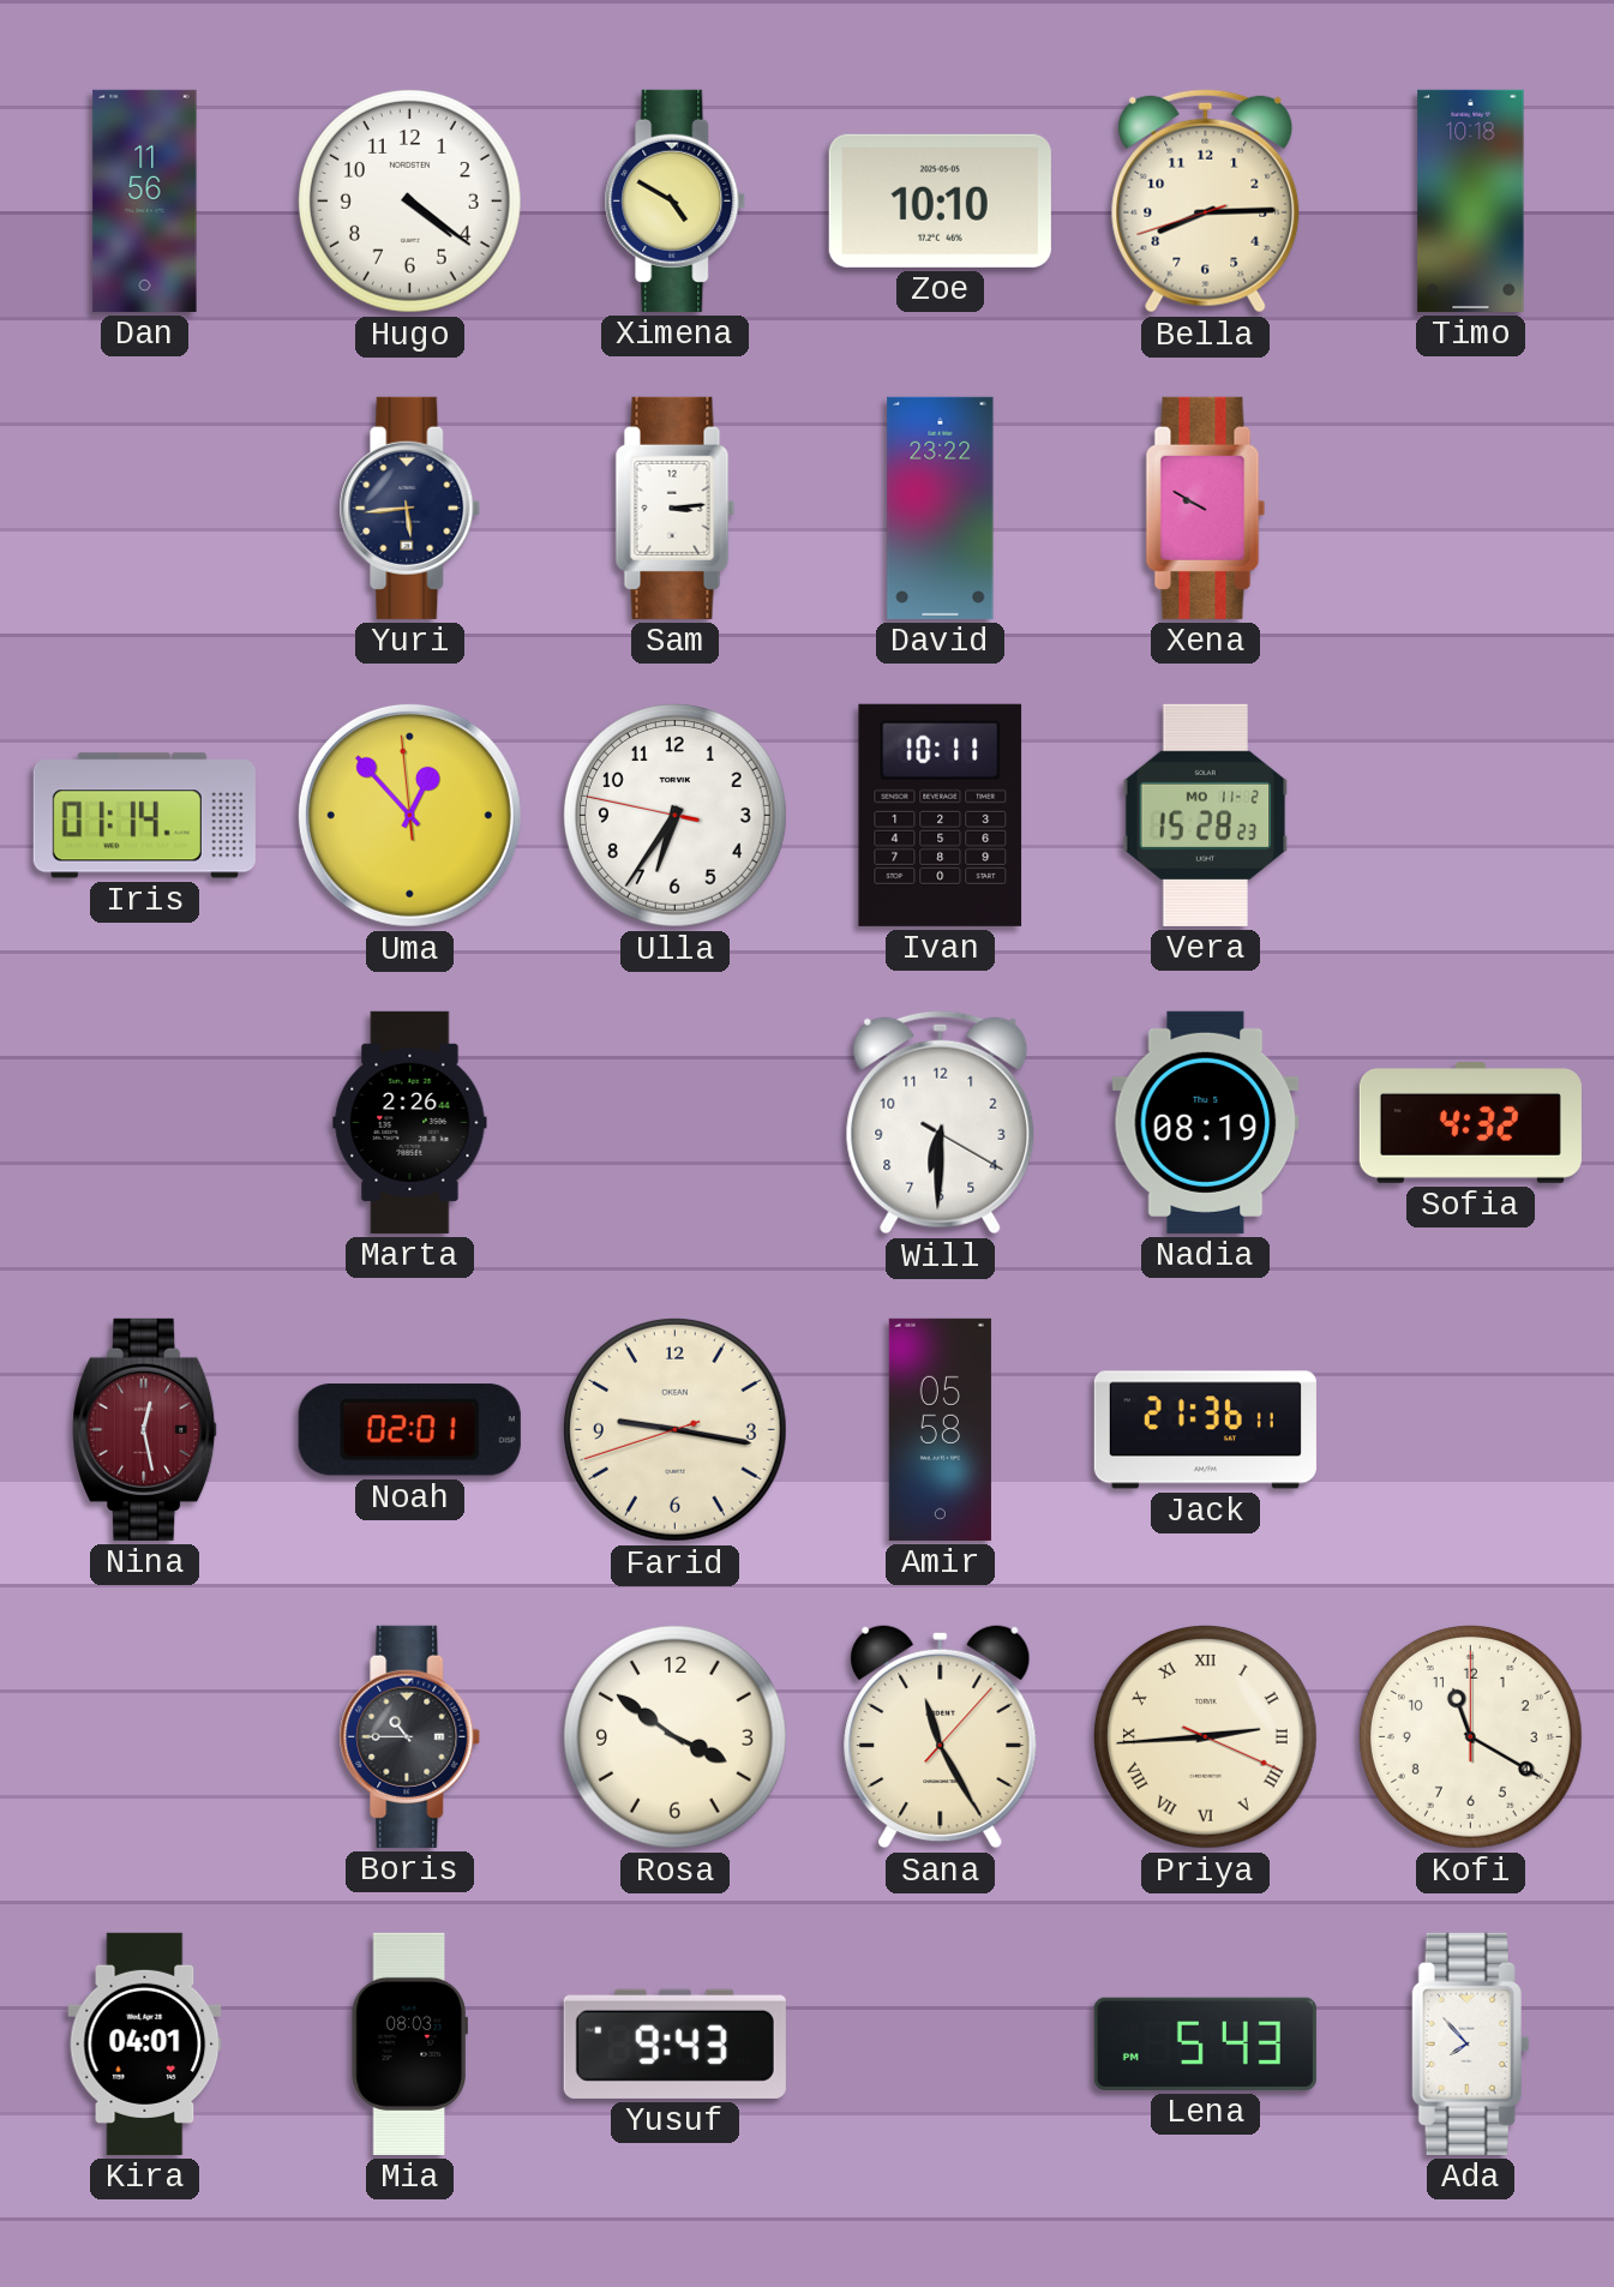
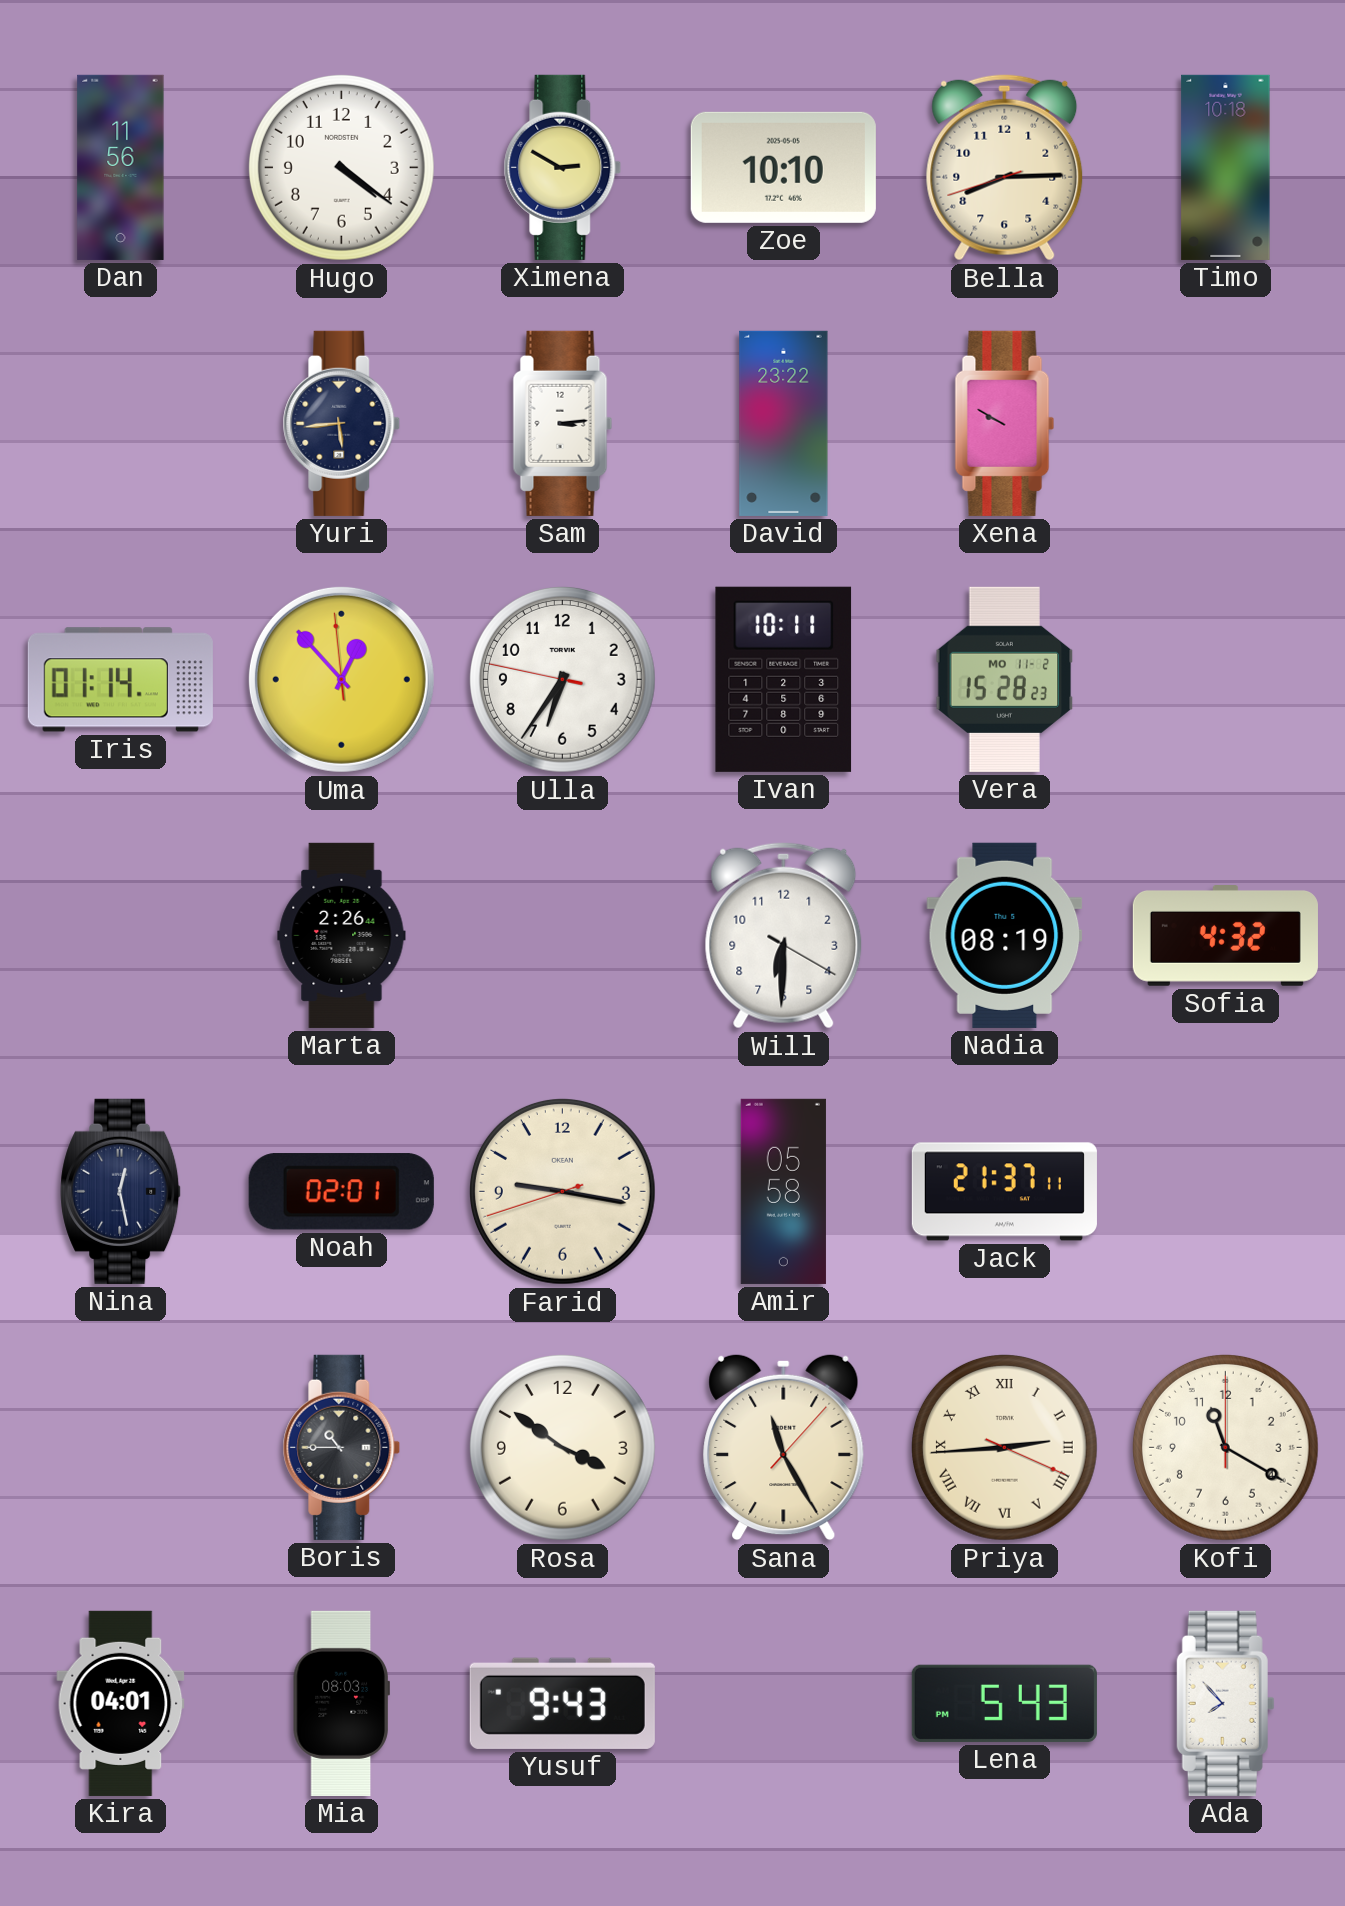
Ximena: 4:50 -> 2:50 (563, 167)
Nina dial: burgundy -> navy (121, 1191)
Jack: 21:36 -> 21:37 (1004, 1192)
